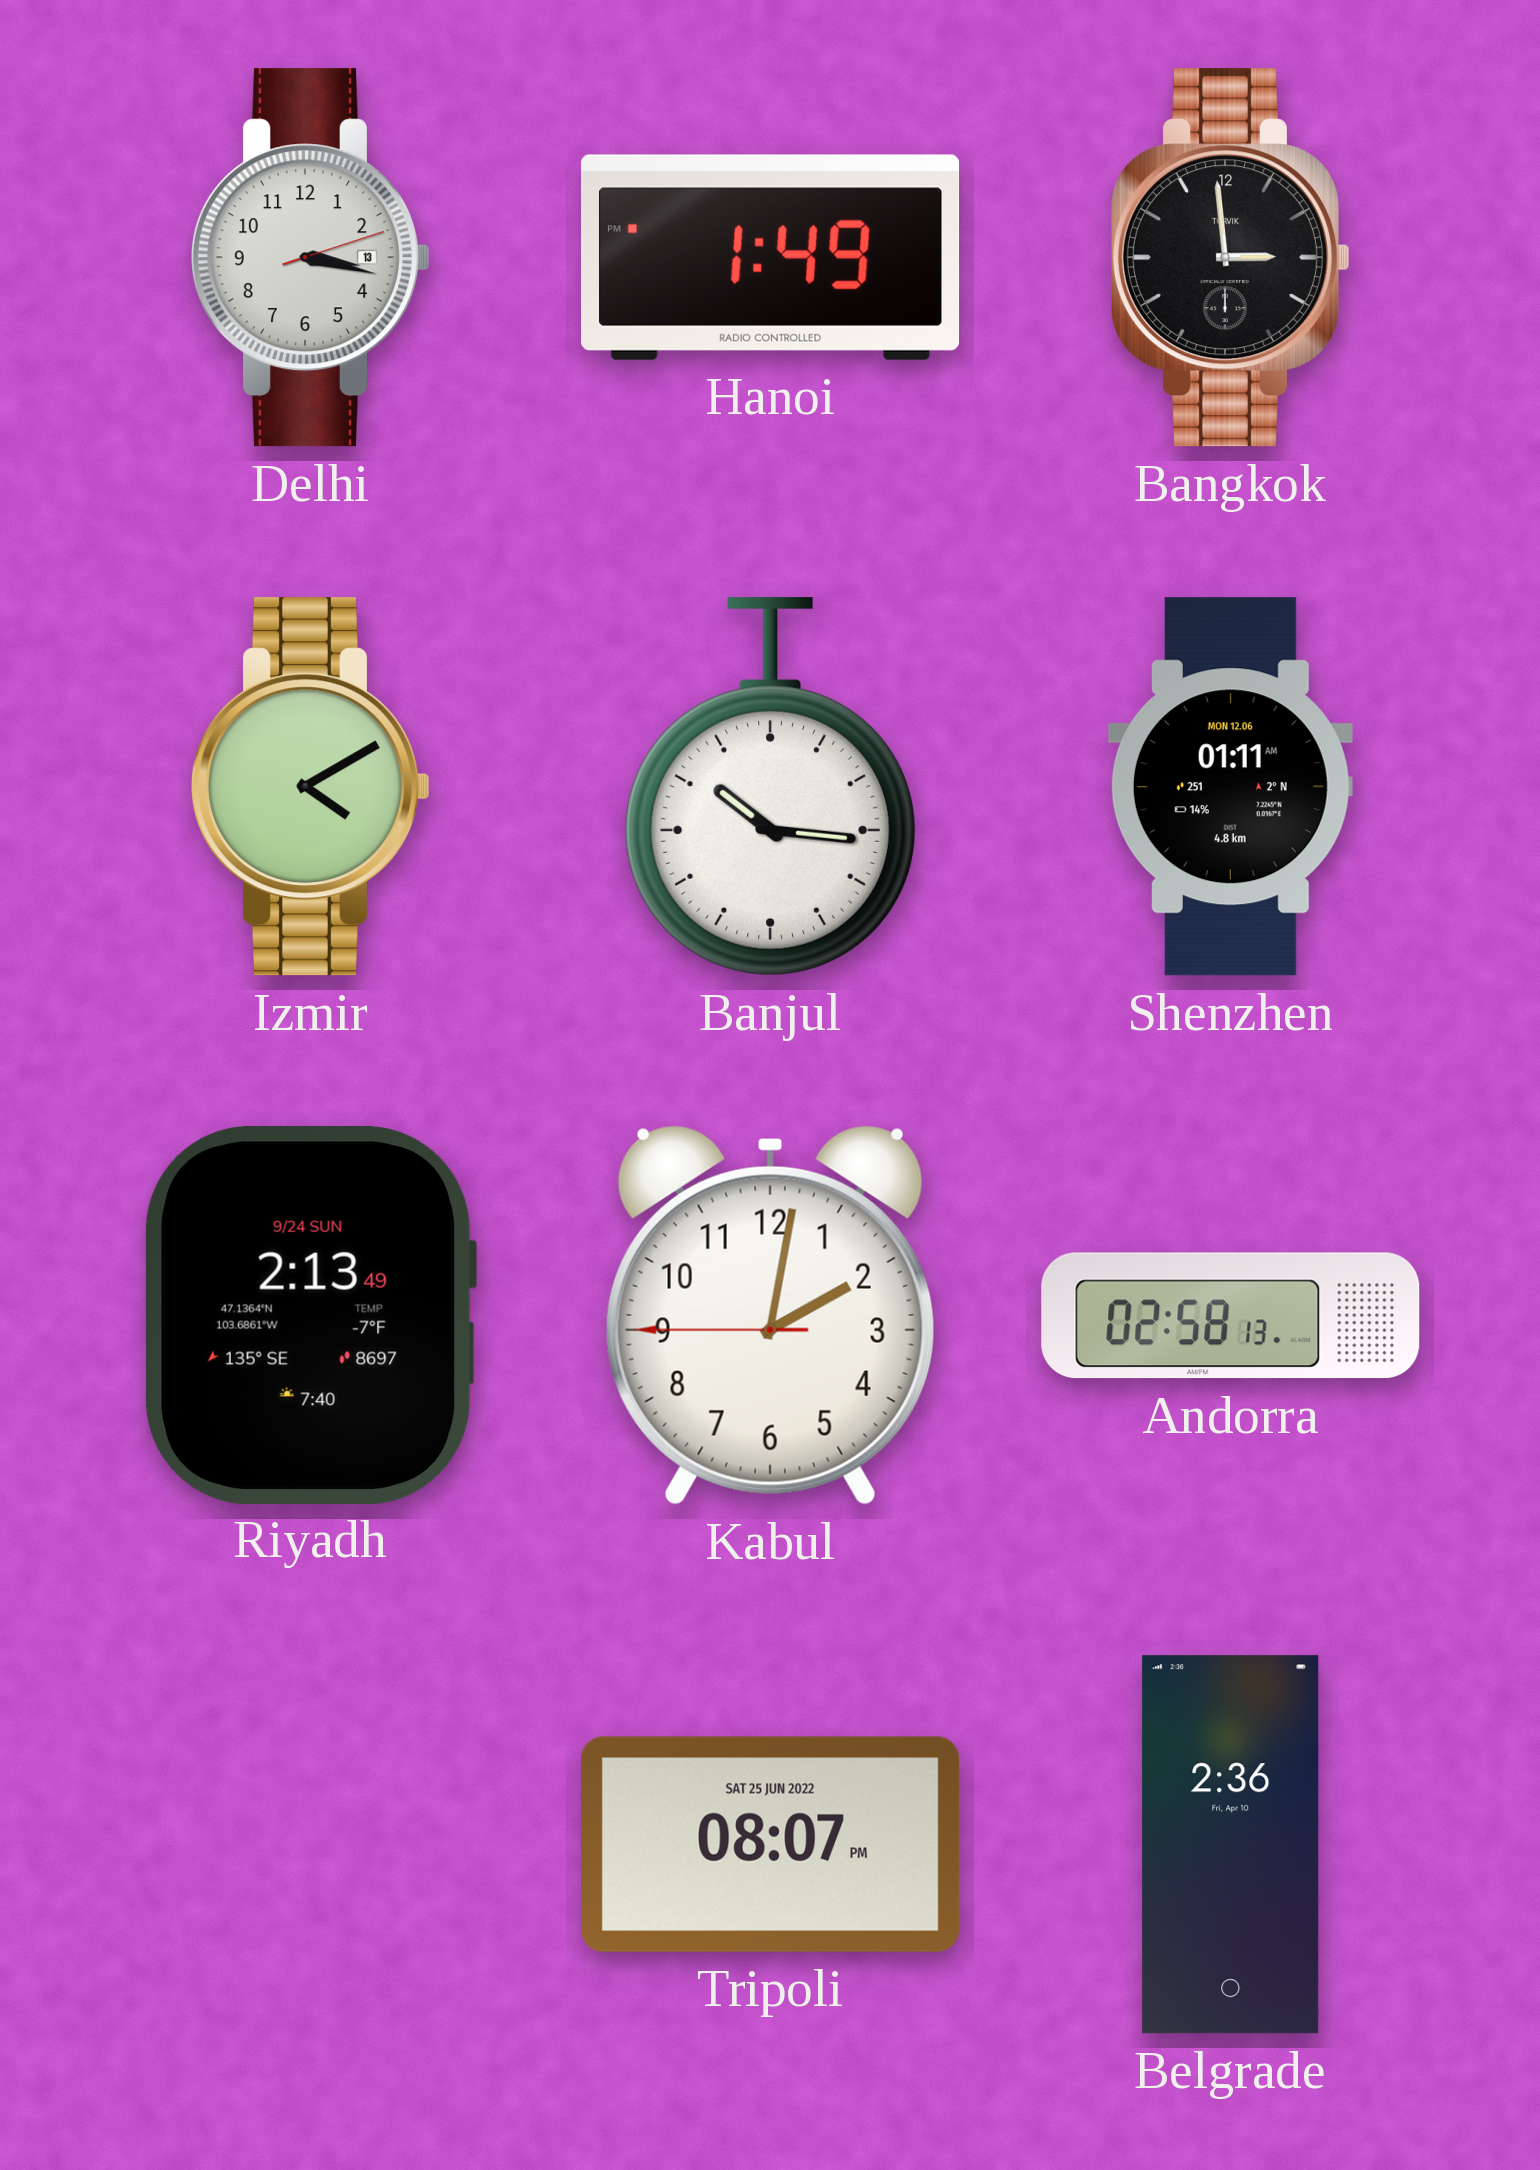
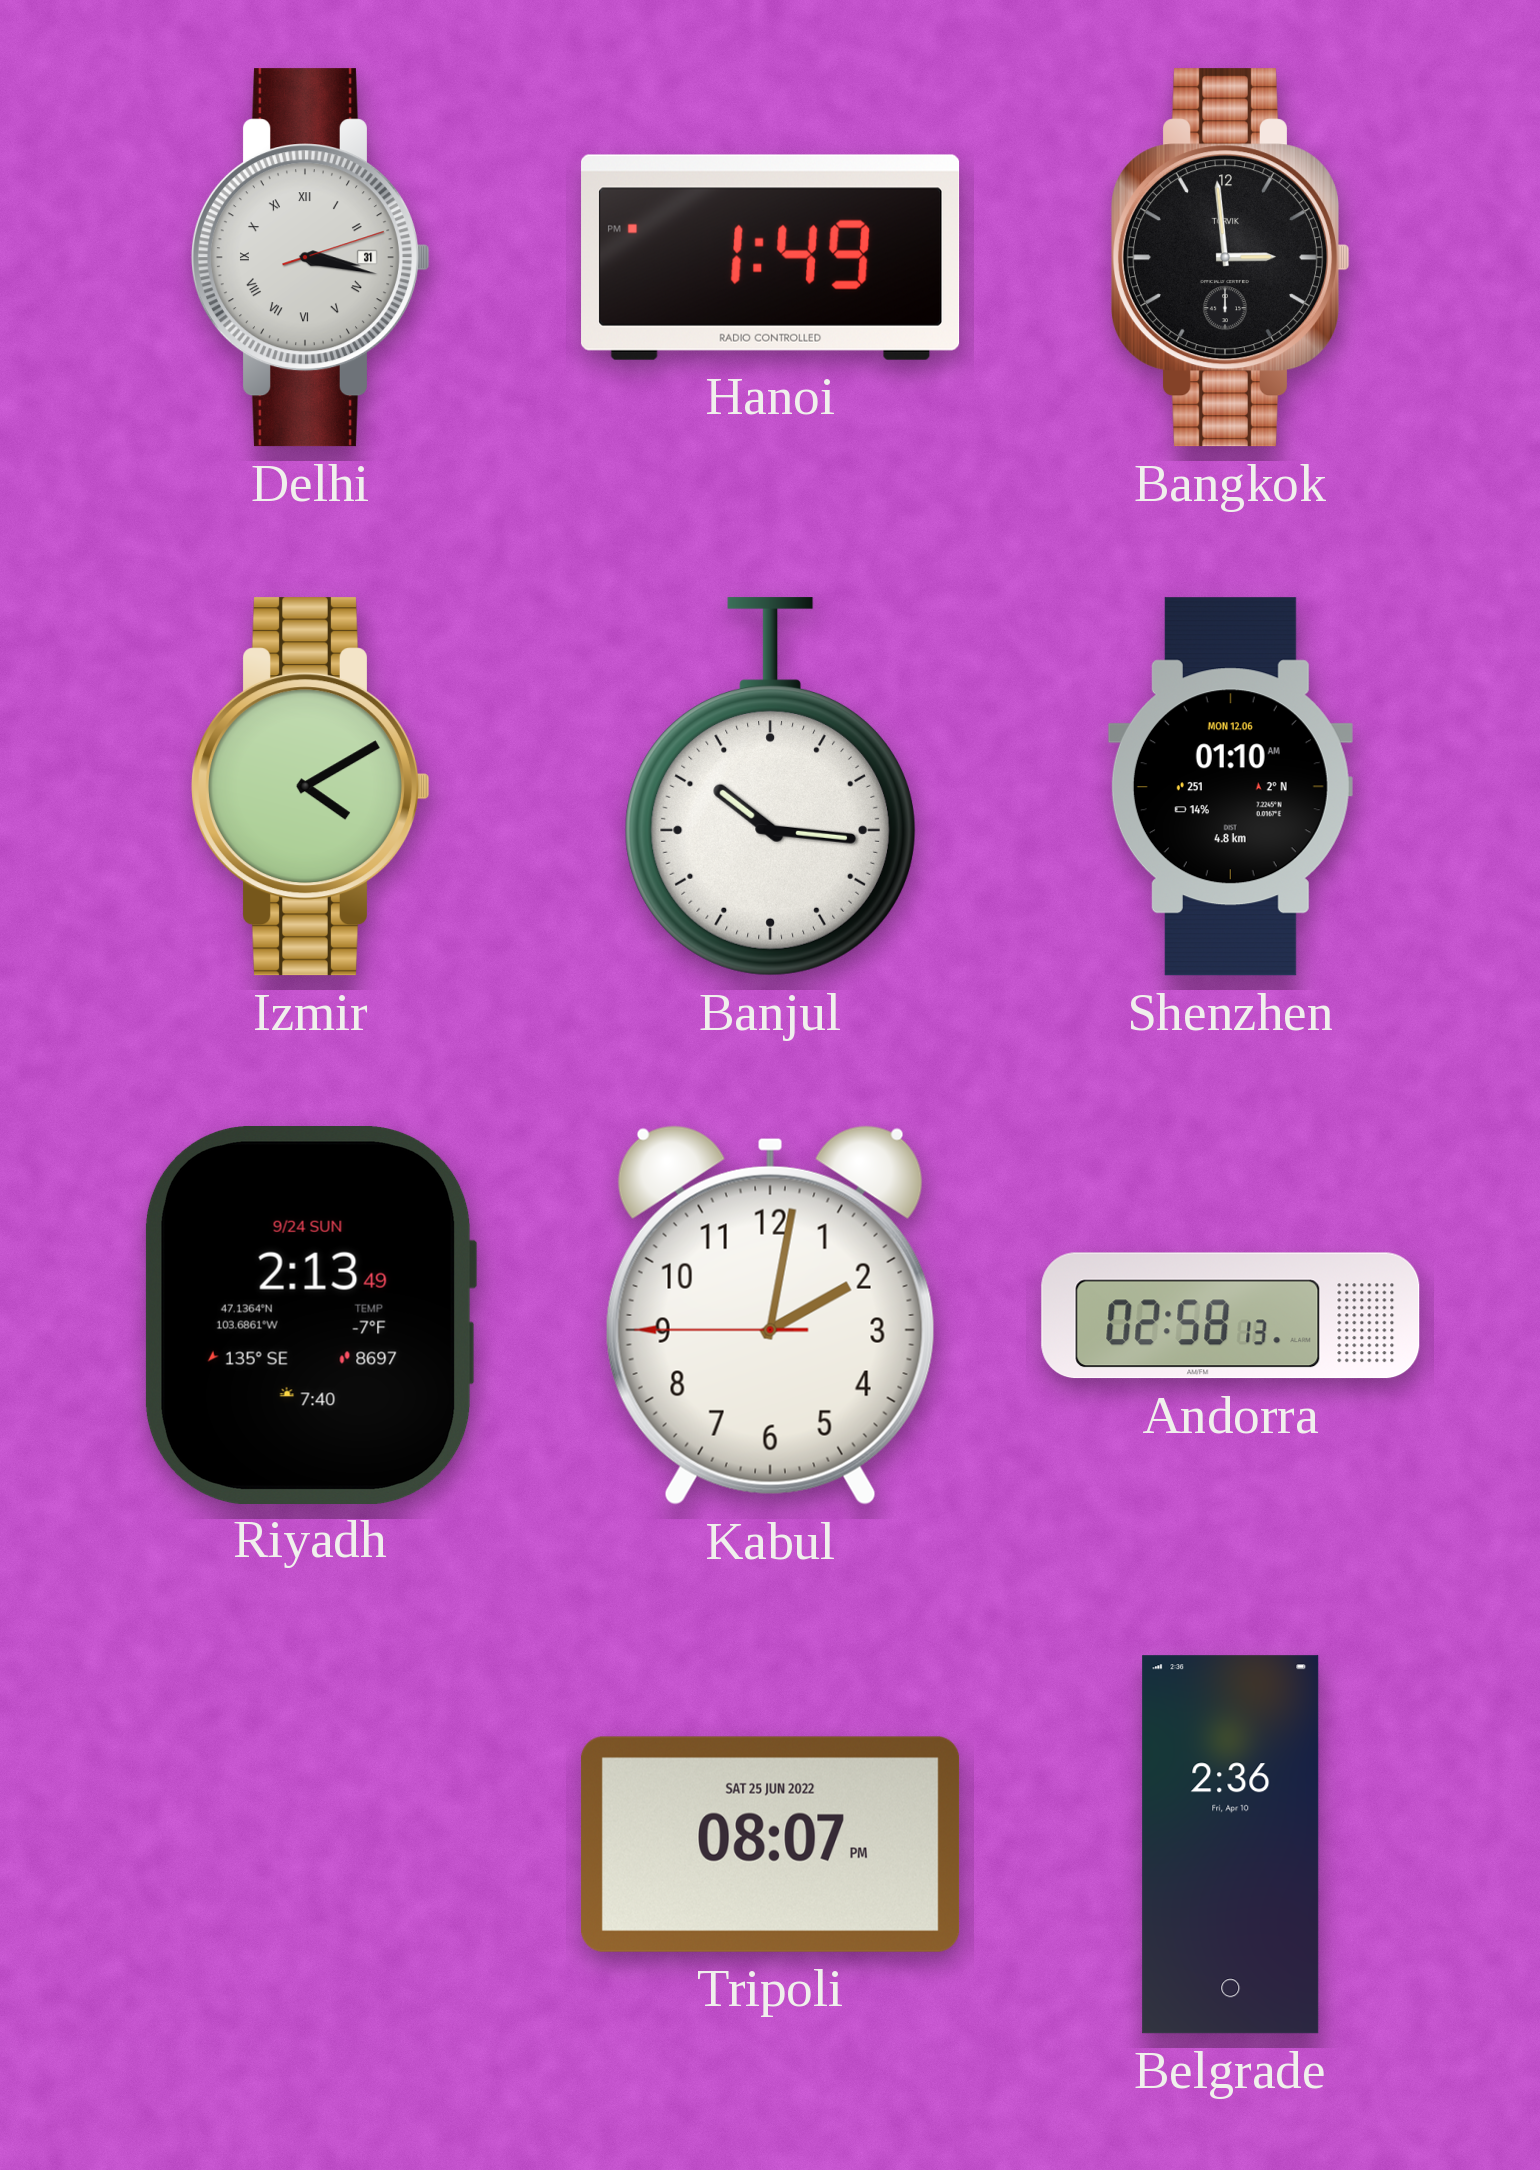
Delhi date: 13 -> 31 (310, 258)
Delhi numerals: Arabic -> Roman (310, 258)
Shenzhen: 01:11 -> 01:10 (1230, 787)
